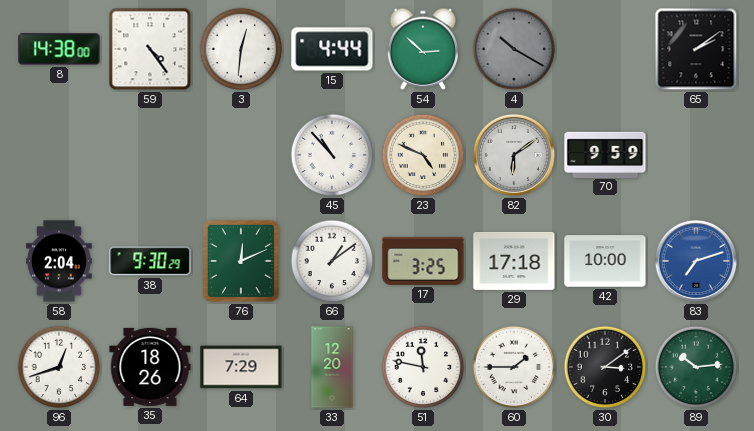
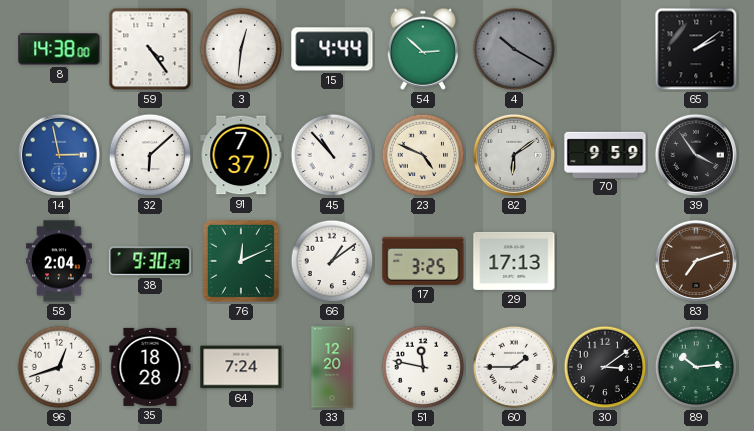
14: none -> 2:58 (59, 155)
32: none -> 6:08 (150, 155)
91: none -> 7:37 (241, 155)
39: none -> 3:54 (696, 155)
29: 17:18 -> 17:13 (514, 261)
42: 10:00 -> none (605, 261)
83 dial: blue -> brown (696, 261)
35: 18:26 -> 18:28 (150, 367)
64: 7:29 -> 7:24 (241, 367)
